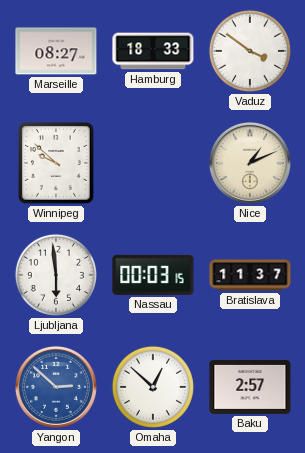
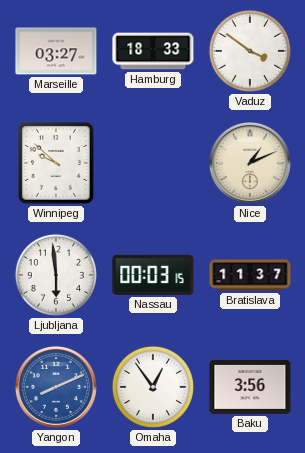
Marseille: 08:27 -> 03:27 (56, 51)
Yangon: 2:52 -> 8:11 (56, 387)
Omaha: 12:52 -> 12:54 (153, 387)
Baku: 2:57 -> 3:56 (250, 387)
